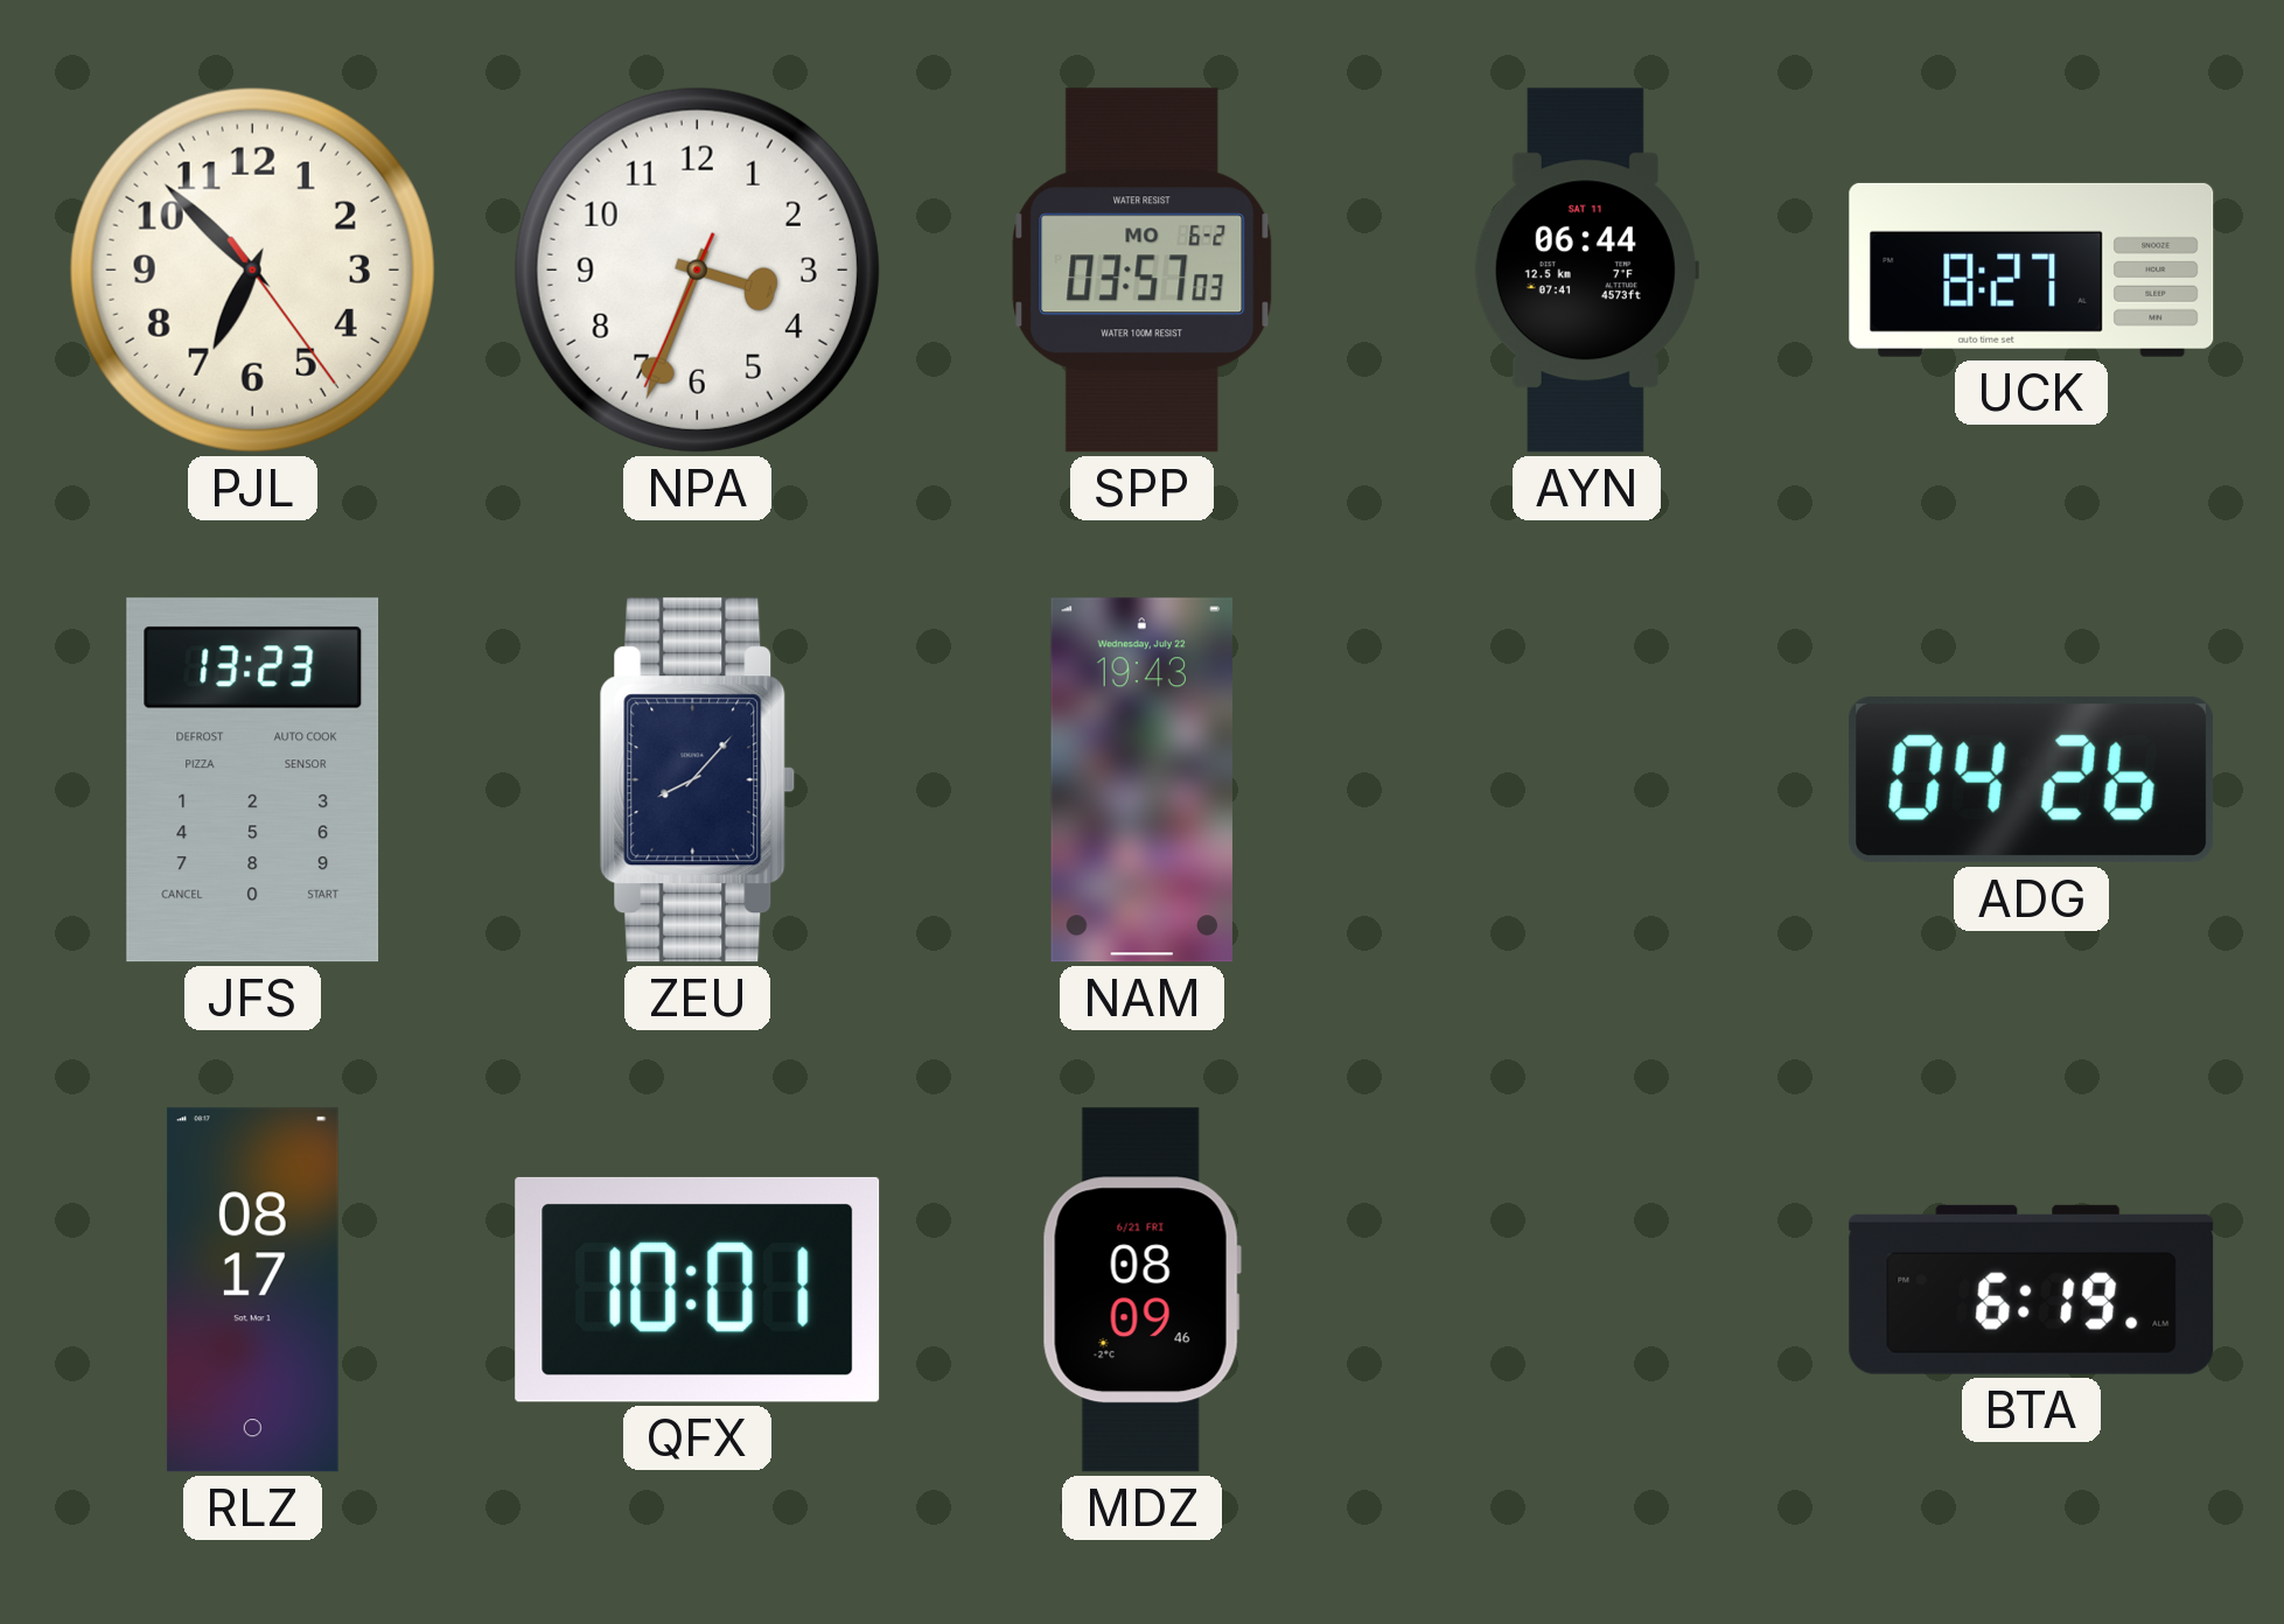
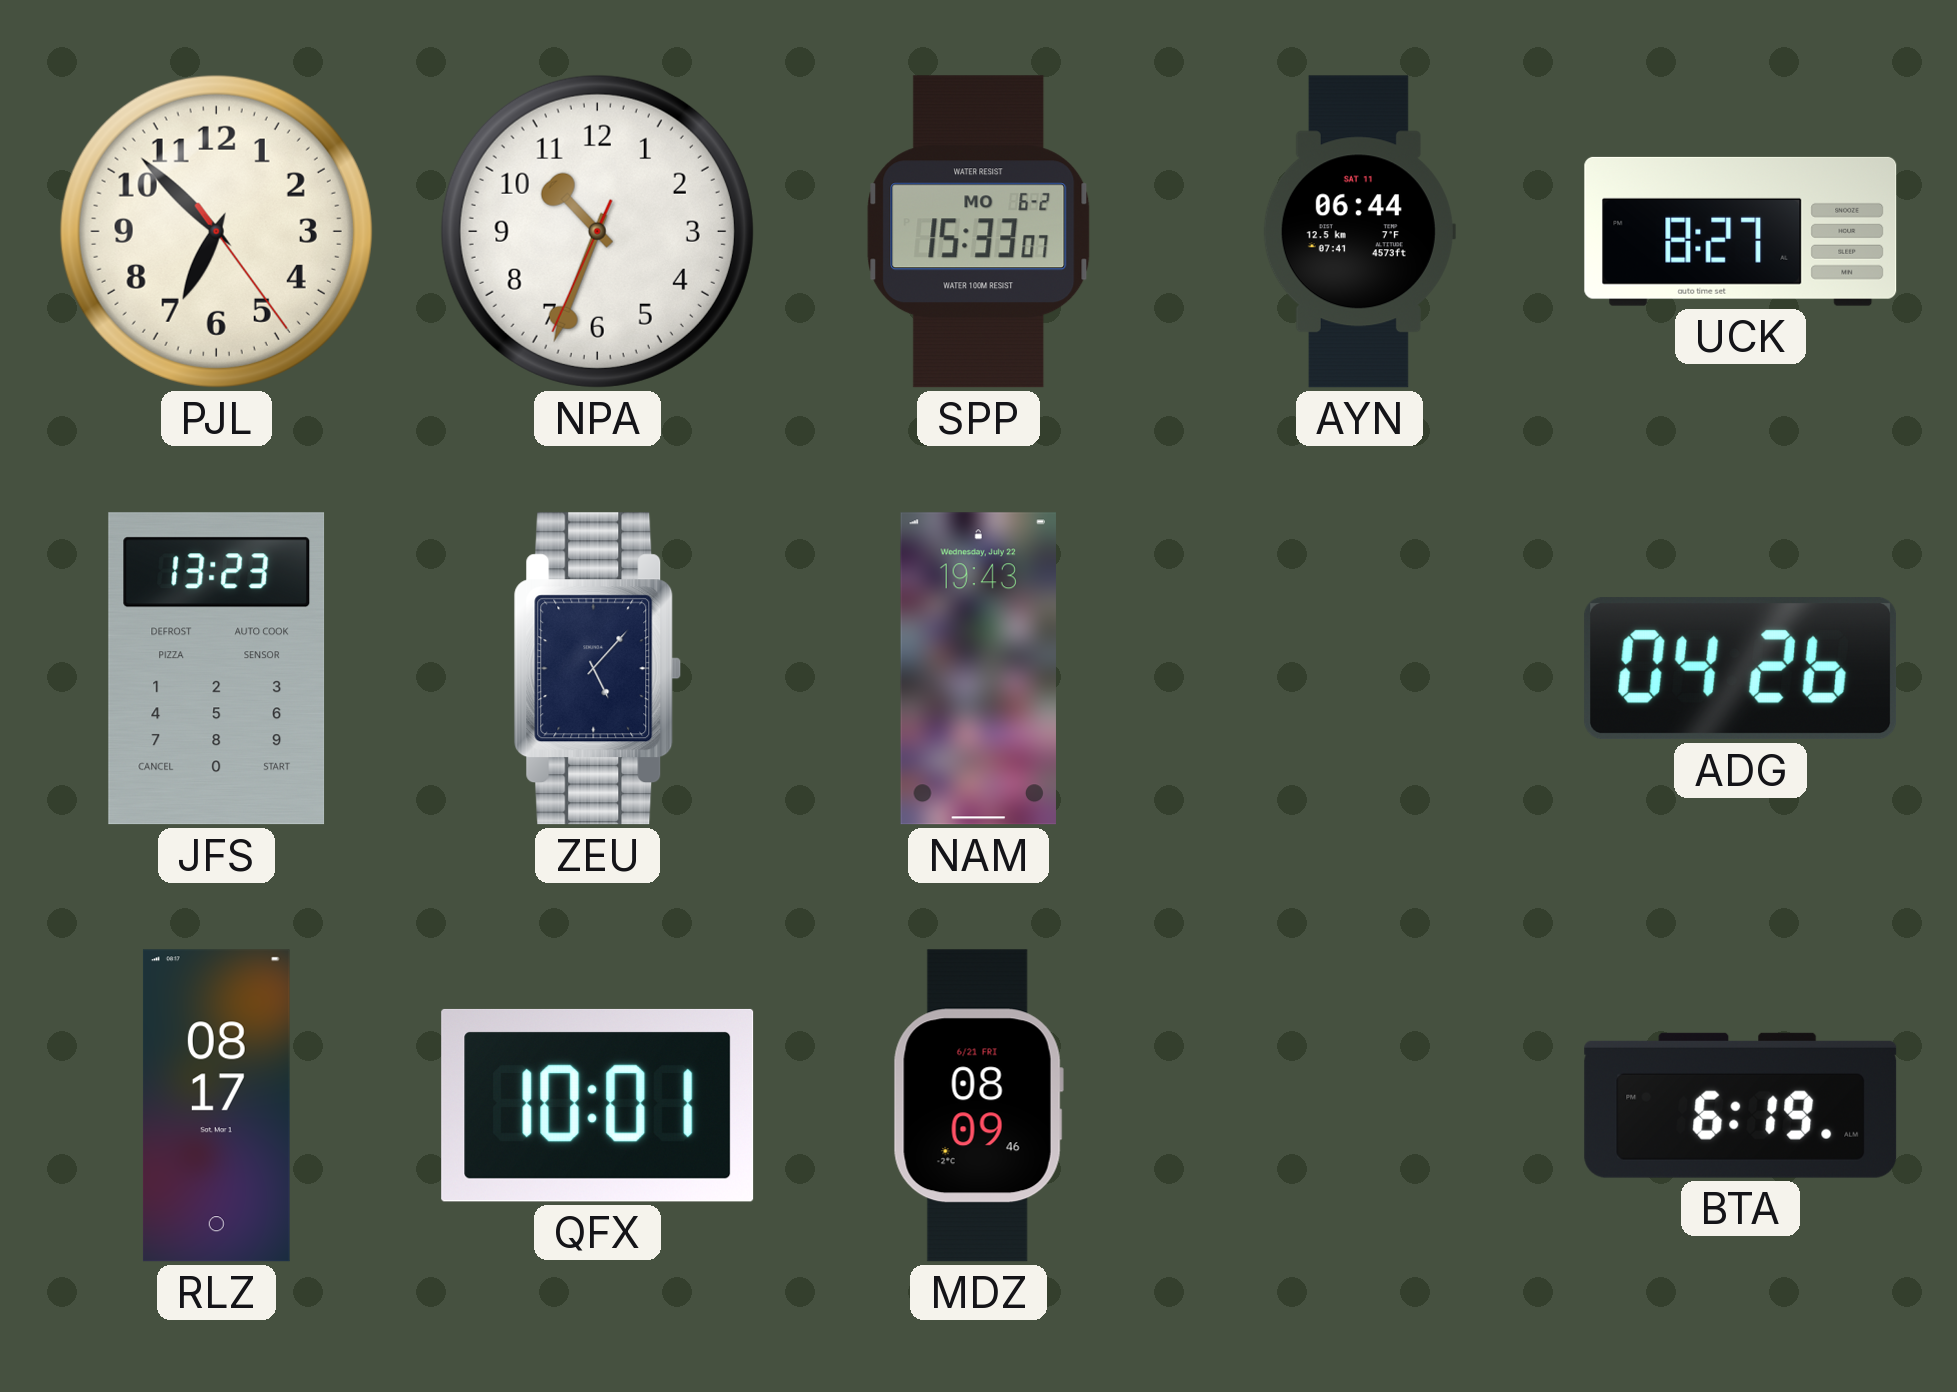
NPA: 3:33 -> 10:33 (597, 231)
SPP: 03:57 -> 15:33 (979, 232)
ZEU: 8:07 -> 5:07 (598, 669)
